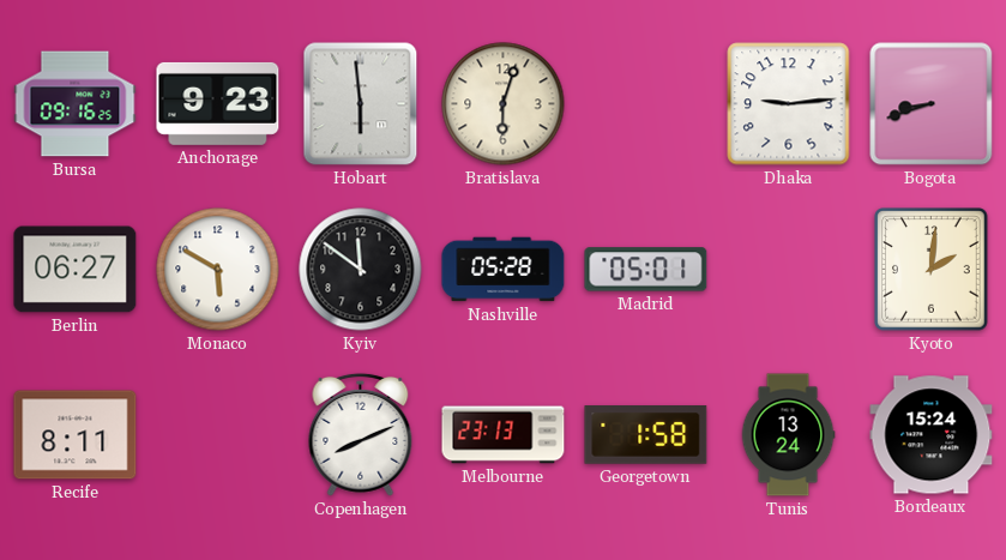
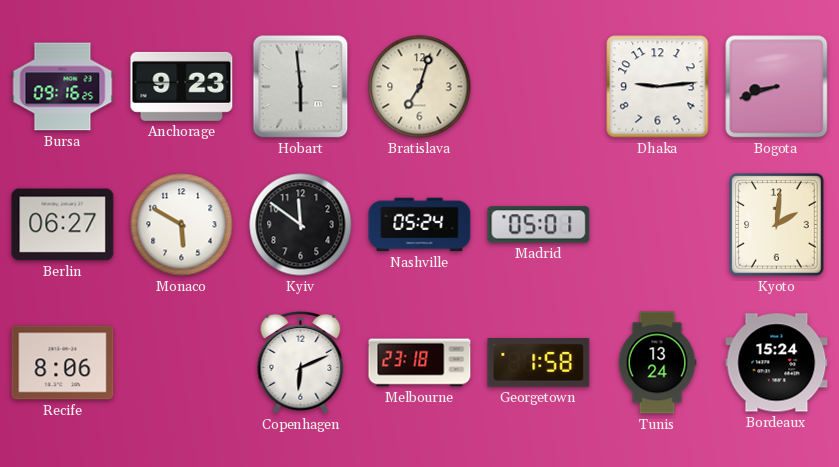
Bratislava: 6:03 -> 7:03 (420, 87)
Nashville: 05:28 -> 05:24 (420, 225)
Recife: 8:11 -> 8:06 (63, 363)
Copenhagen: 8:11 -> 6:11 (301, 362)
Melbourne: 23:13 -> 23:18 (420, 363)
